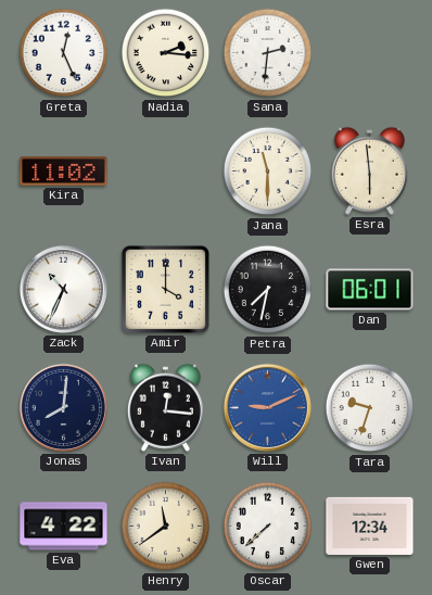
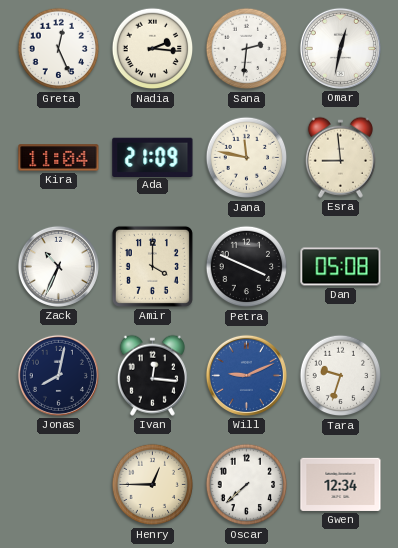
Omar: none -> 12:32 (340, 48)
Kira: 11:02 -> 11:04 (59, 158)
Ada: none -> 21:09 (153, 157)
Jana: 11:30 -> 11:47 (247, 158)
Esra: 5:59 -> 8:59 (340, 157)
Petra: 7:32 -> 3:49 (247, 267)
Dan: 06:01 -> 05:08 (341, 267)
Jonas: 8:01 -> 8:02 (58, 375)
Eva: 4:22 -> none (64, 527)
Henry: 11:39 -> 12:45 (153, 485)
